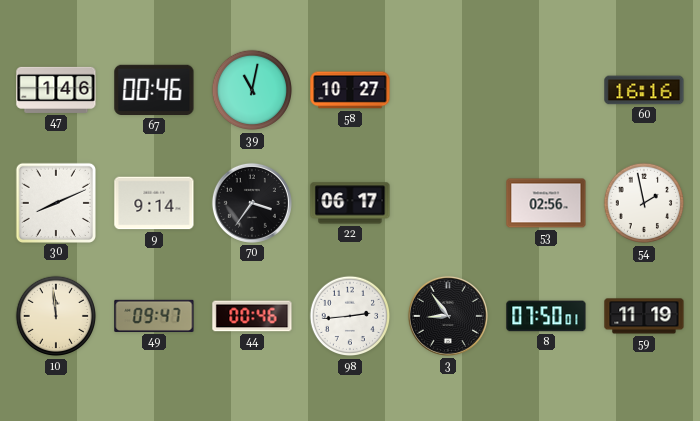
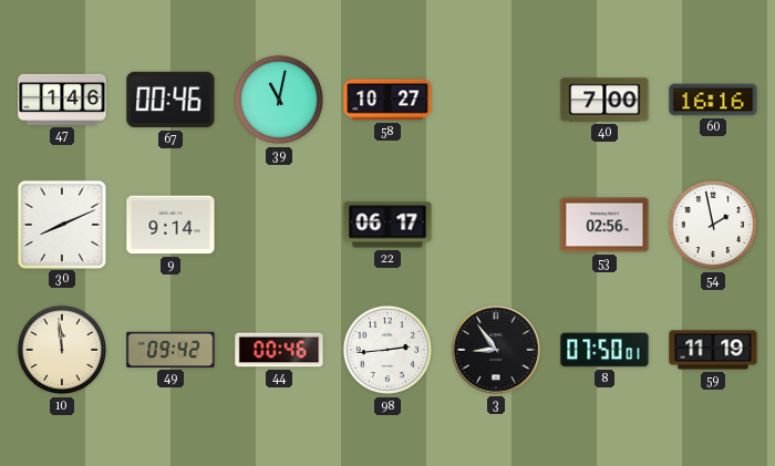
40: none -> 7:00 (604, 100)
70: 3:36 -> none (252, 203)
49: 09:47 -> 09:42 (170, 350)
